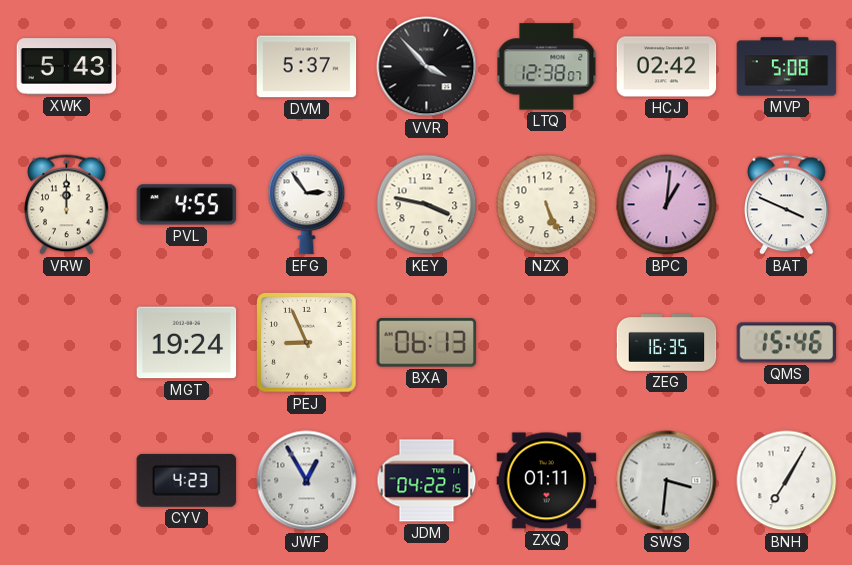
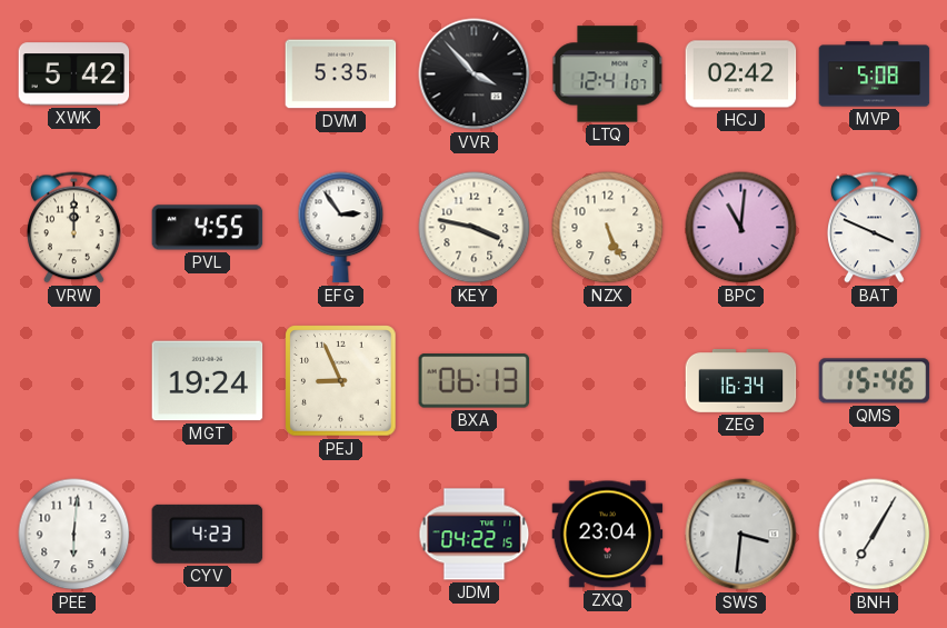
XWK: 5:43 -> 5:42 (74, 74)
DVM: 5:37 -> 5:35 (341, 74)
LTQ: 12:38 -> 12:41 (608, 74)
BPC: 1:01 -> 11:01 (741, 228)
ZEG: 16:35 -> 16:34 (741, 381)
PEE: none -> 6:01 (74, 535)
JWF: 12:55 -> none (307, 481)
ZXQ: 01:11 -> 23:04 (608, 535)
